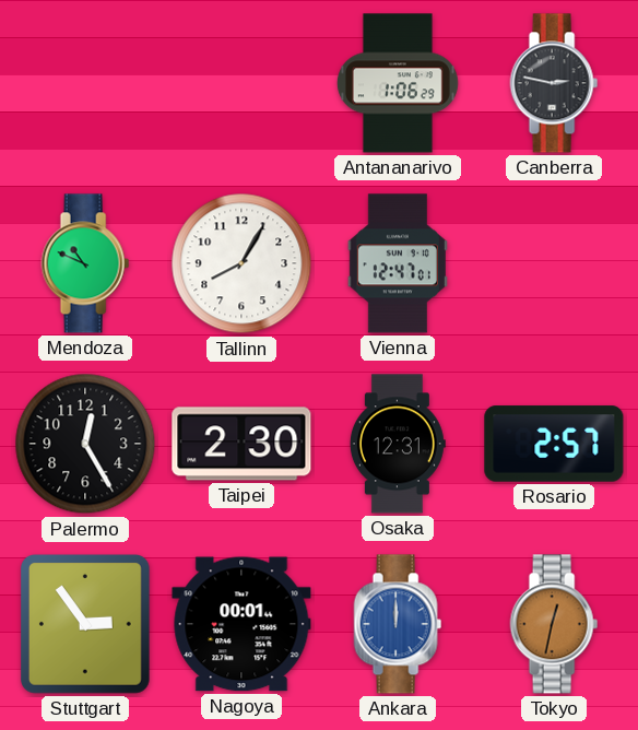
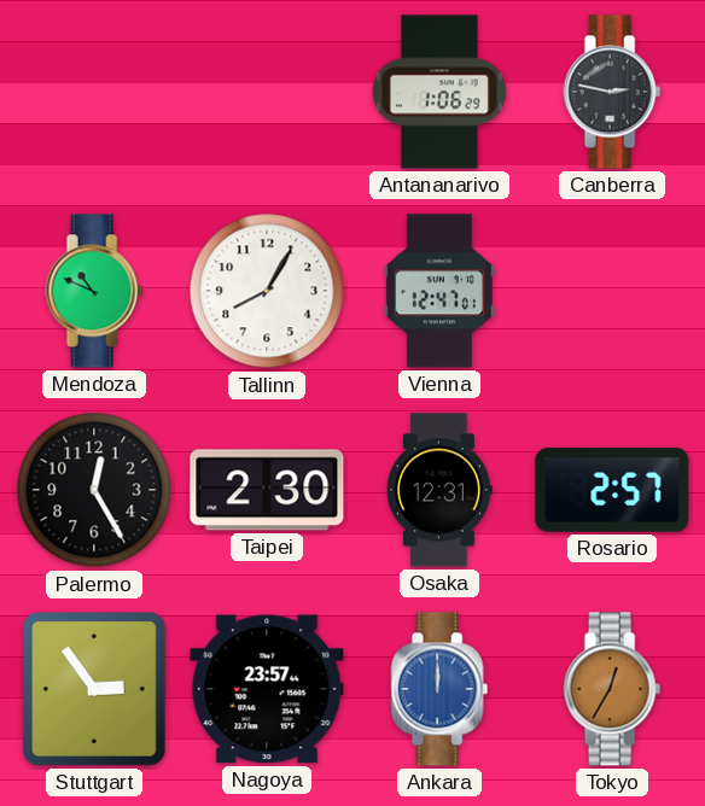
Nagoya: 00:01 -> 23:57 (267, 689)
Tokyo: 12:32 -> 12:35 (612, 689)
